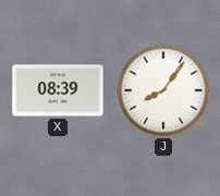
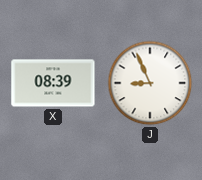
J: 8:06 -> 8:56 (150, 83)
